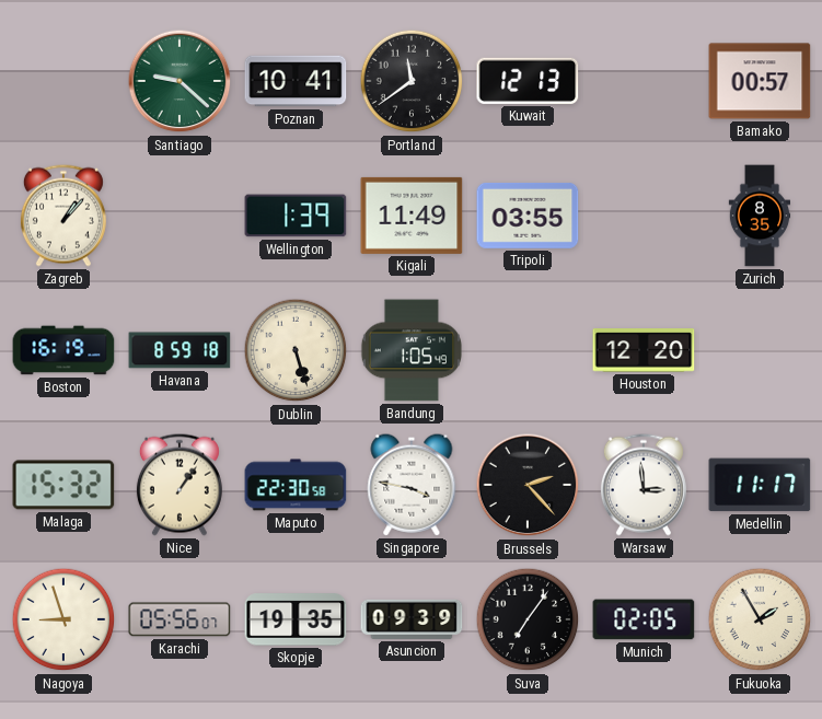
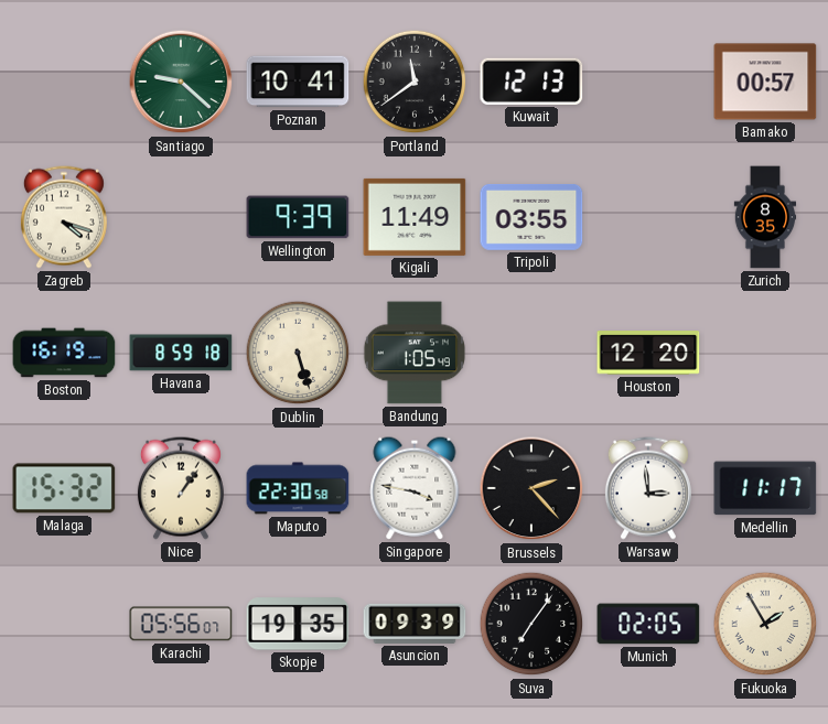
Zagreb: 1:07 -> 4:18 (64, 217)
Wellington: 1:39 -> 9:39 (298, 217)
Nagoya: 8:57 -> none (63, 619)
